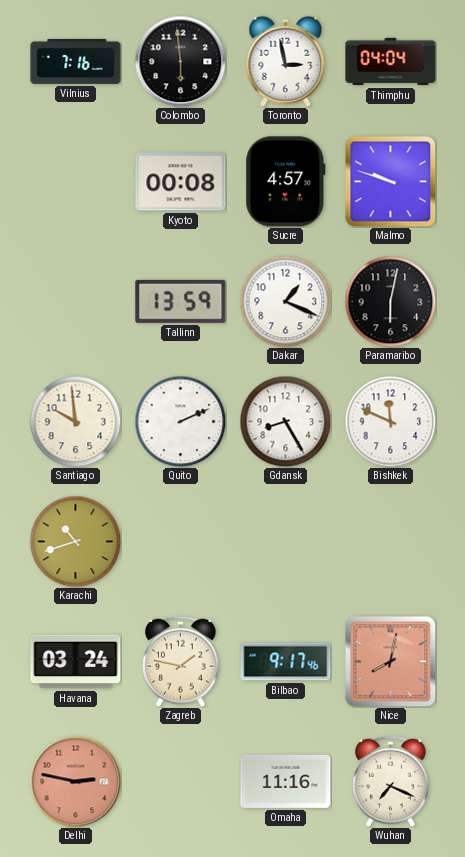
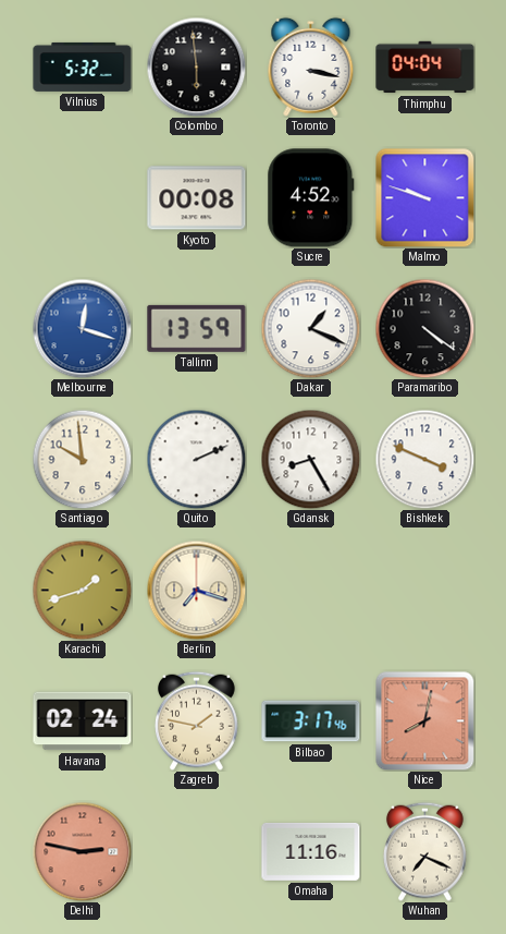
Vilnius: 7:16 -> 5:32 (83, 66)
Toronto: 2:58 -> 3:17 (311, 66)
Sucre: 4:57 -> 4:52 (311, 198)
Melbourne: none -> 12:18 (82, 328)
Paramaribo: 6:02 -> 4:21 (424, 328)
Bishkek: 11:49 -> 3:49 (424, 459)
Karachi: 10:42 -> 1:42 (82, 590)
Berlin: none -> 7:18 (196, 590)
Havana: 03:24 -> 02:24 (83, 721)
Bilbao: 9:17 -> 3:17 (311, 721)
